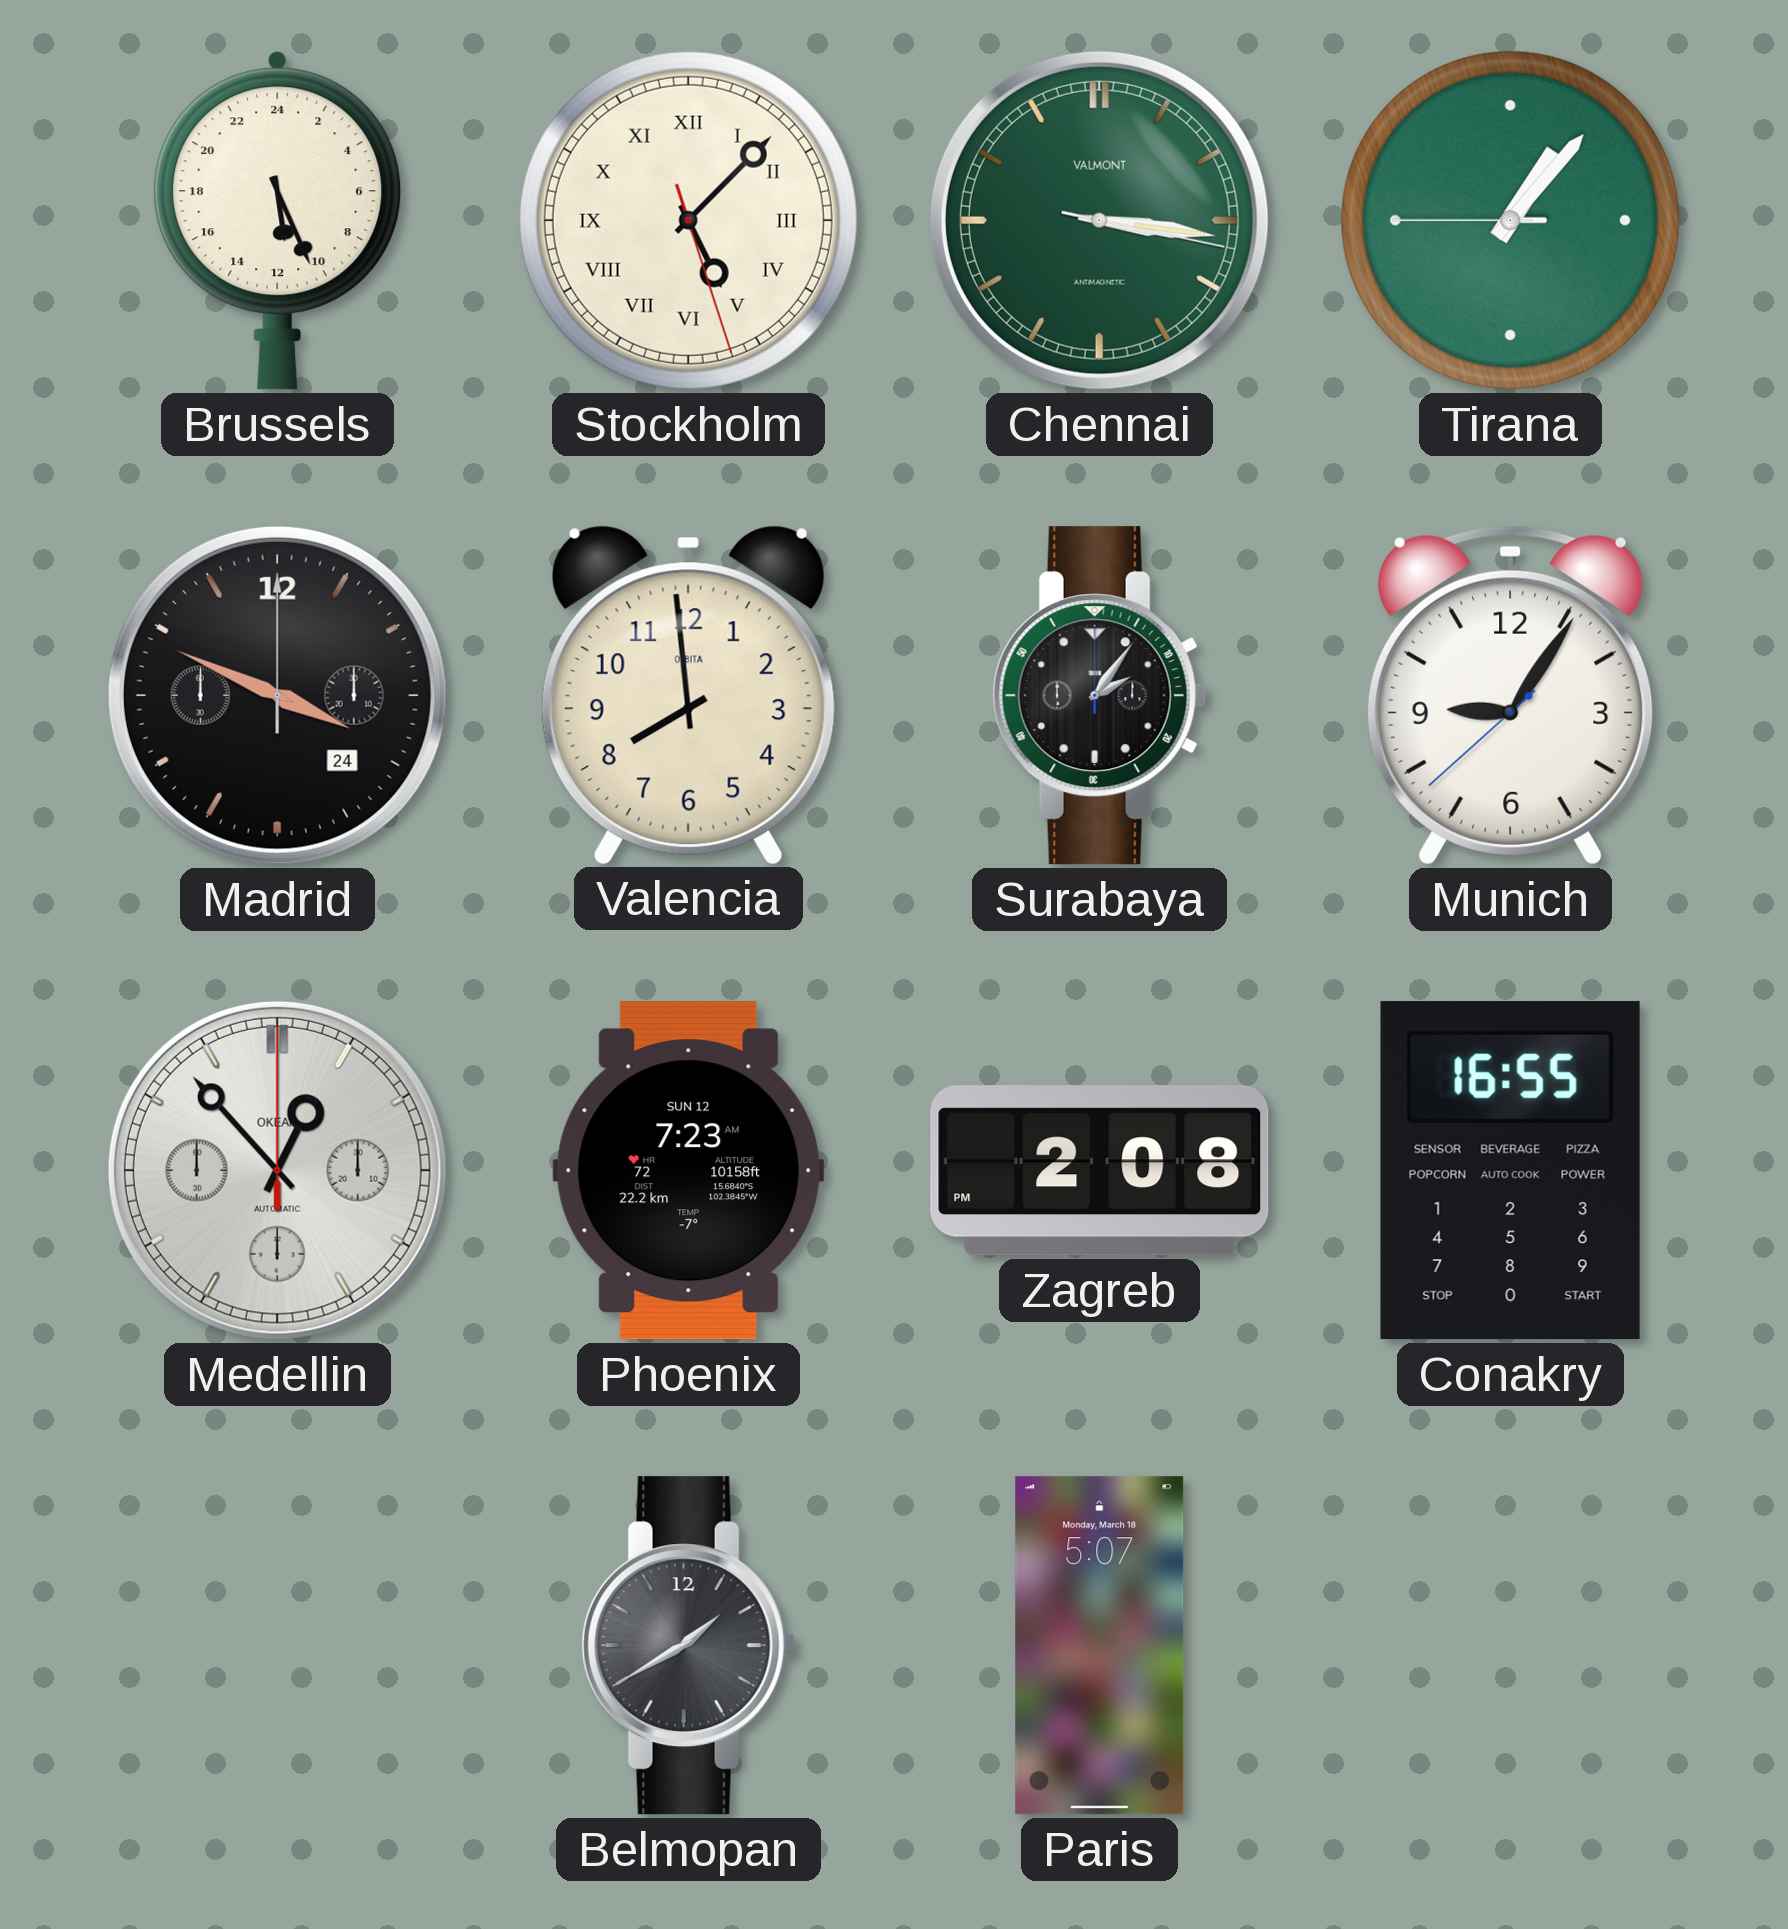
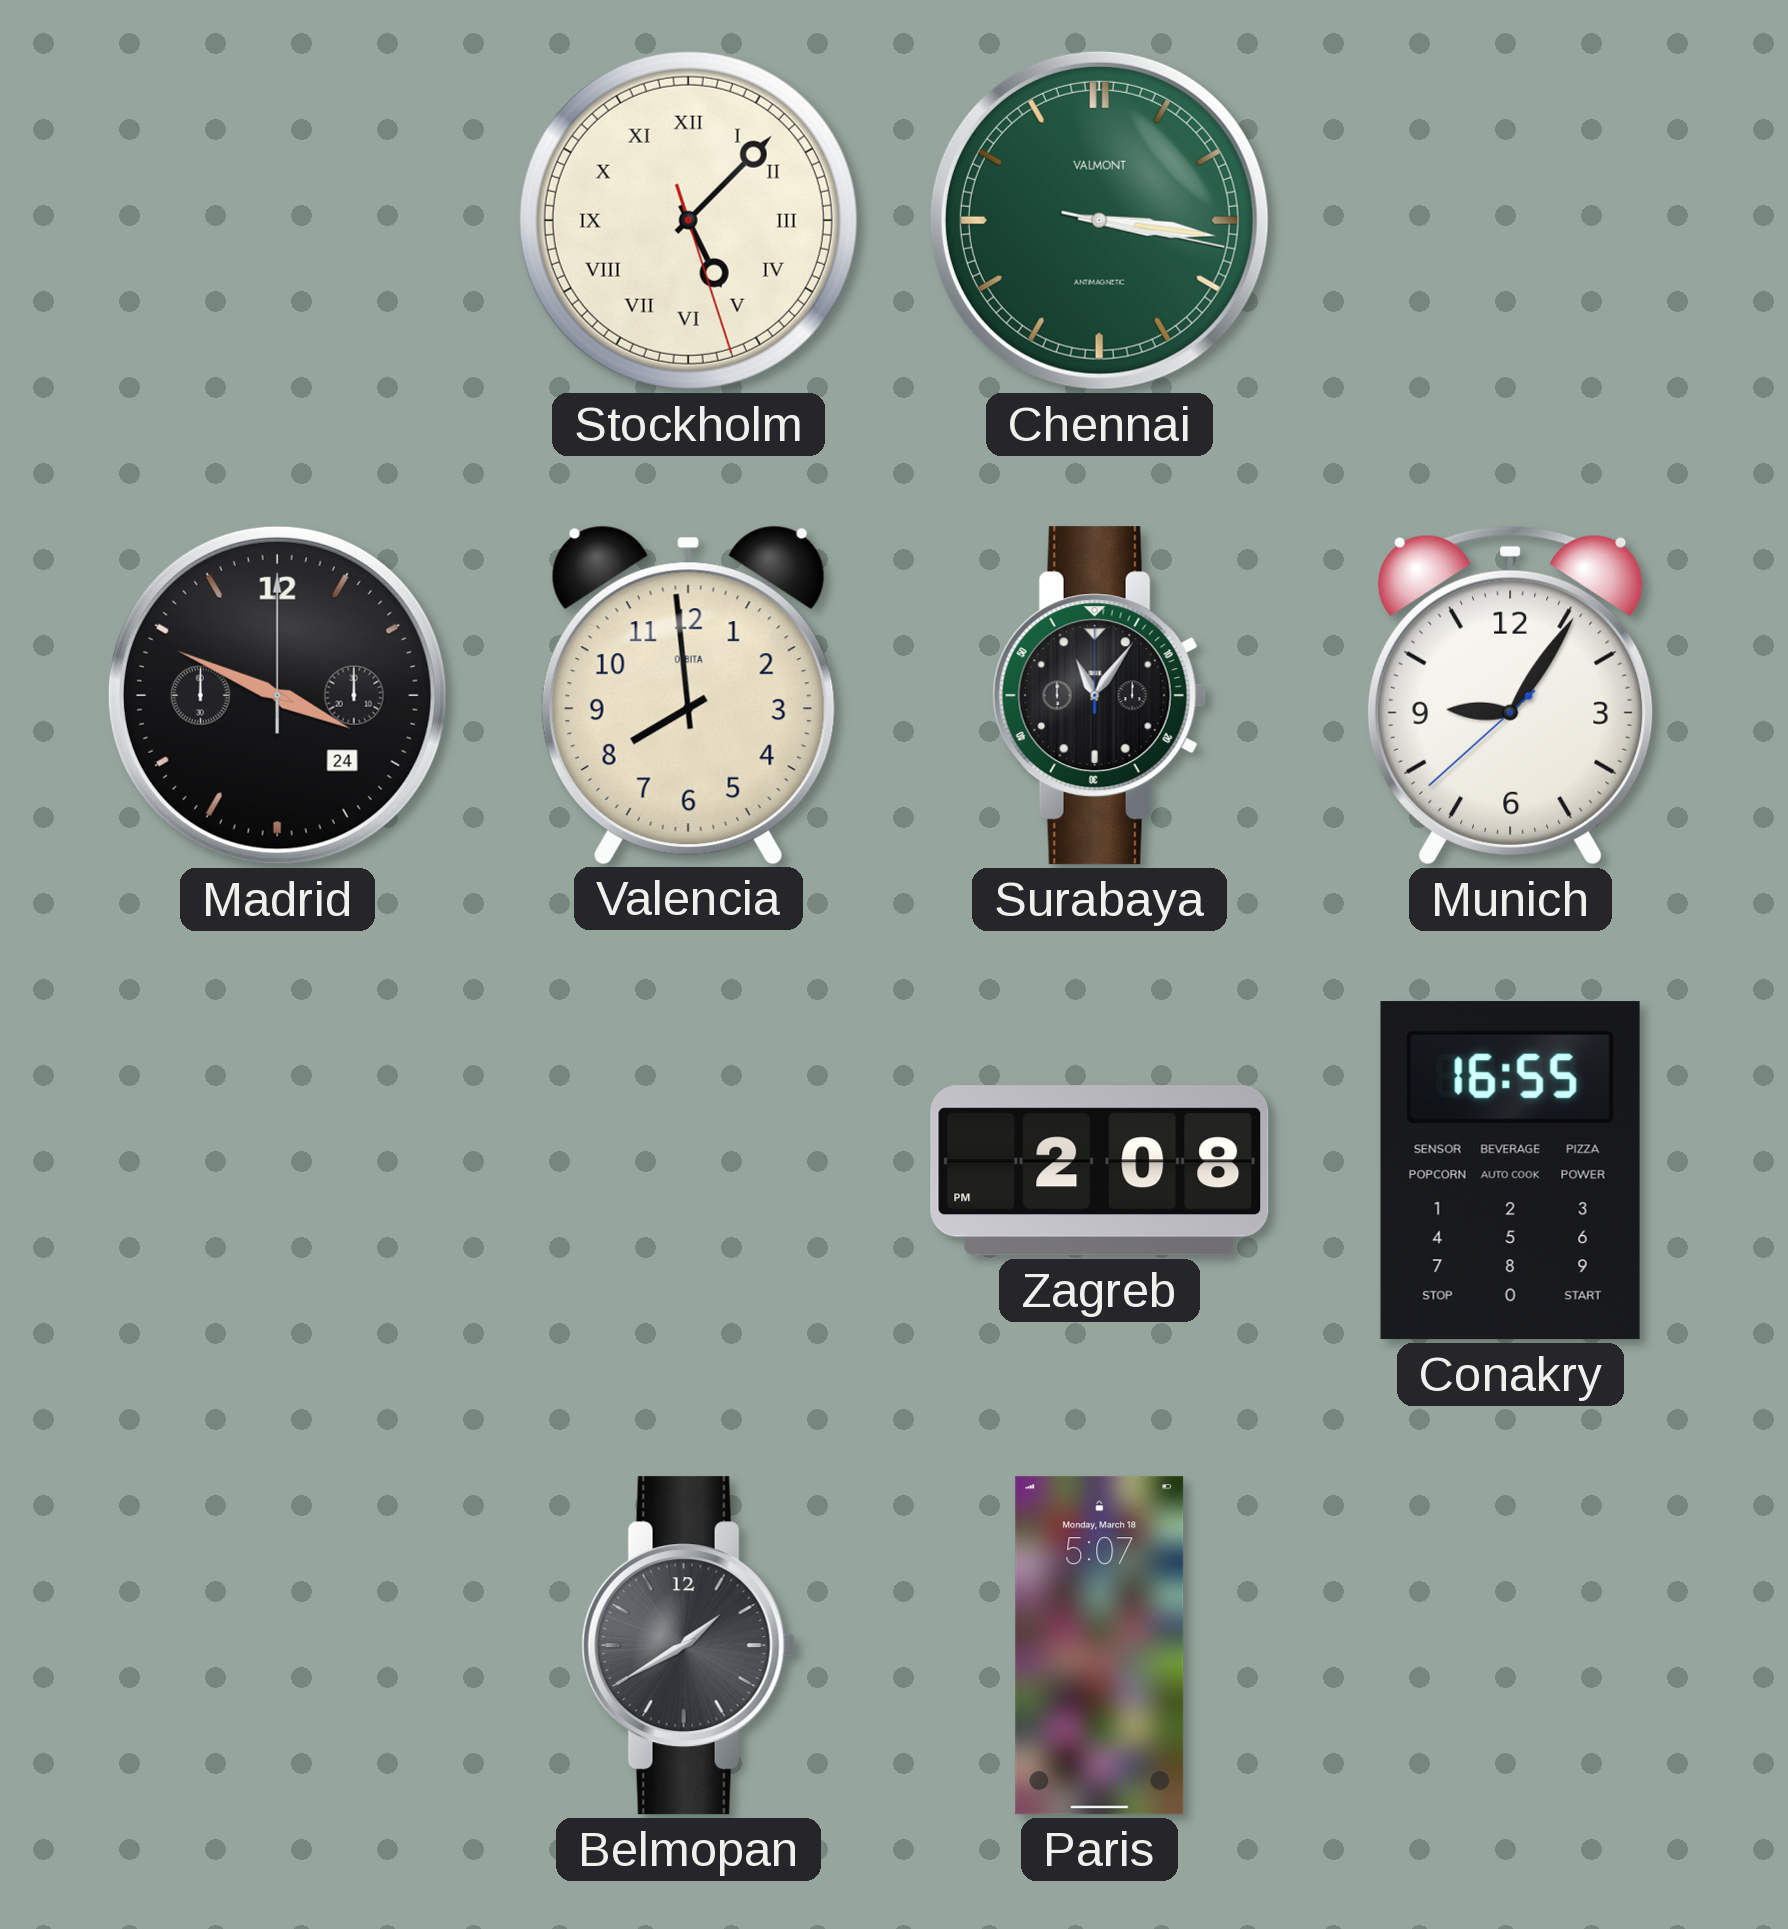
Brussels: 11:26 -> none (278, 221)
Tirana: 1:06 -> none (1510, 220)
Surabaya: 2:06 -> 11:06 (1099, 696)
Medellin: 12:53 -> none (277, 1170)
Phoenix: 7:23 -> none (689, 1171)
